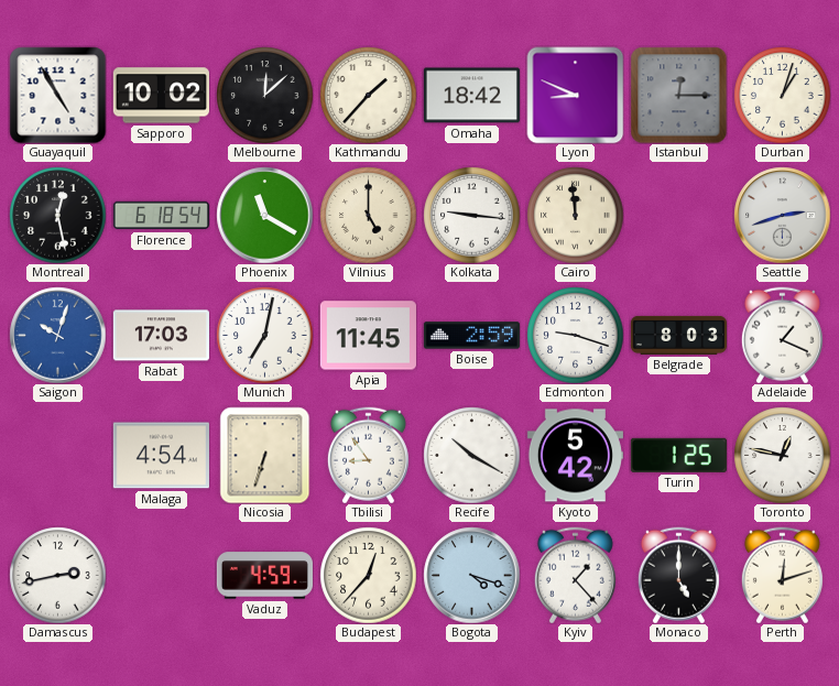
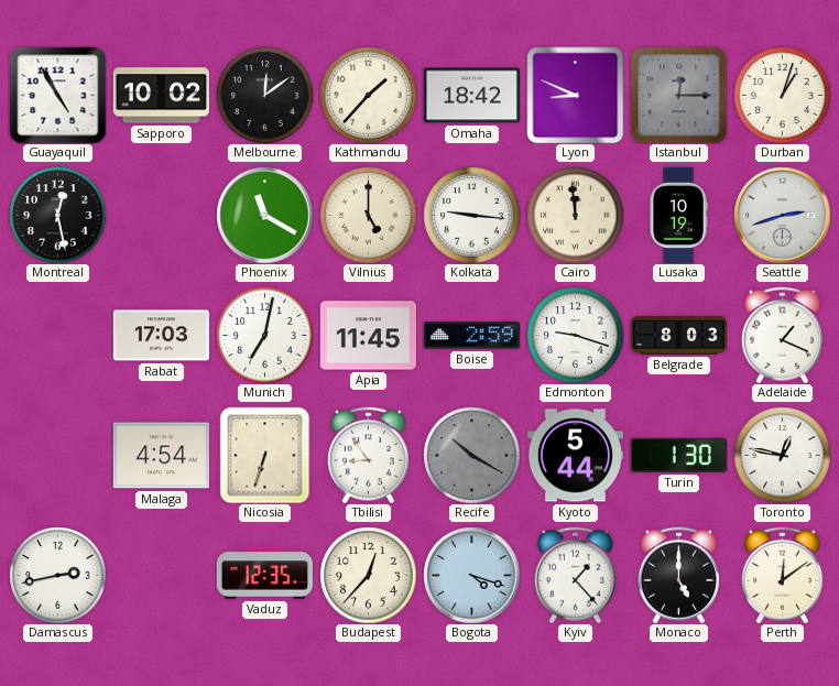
Melbourne: 12:08 -> 12:09 (264, 95)
Florence: 6:18 -> none (161, 216)
Lusaka: none -> 10:19 (678, 215)
Saigon: 10:03 -> none (57, 335)
Recife dial: white -> grey (471, 455)
Kyoto: 5:42 -> 5:44 (575, 456)
Turin: 1:25 -> 1:30 (678, 455)
Vaduz: 4:59 -> 12:35 (264, 576)
Perth: 12:12 -> 12:09 (782, 575)
